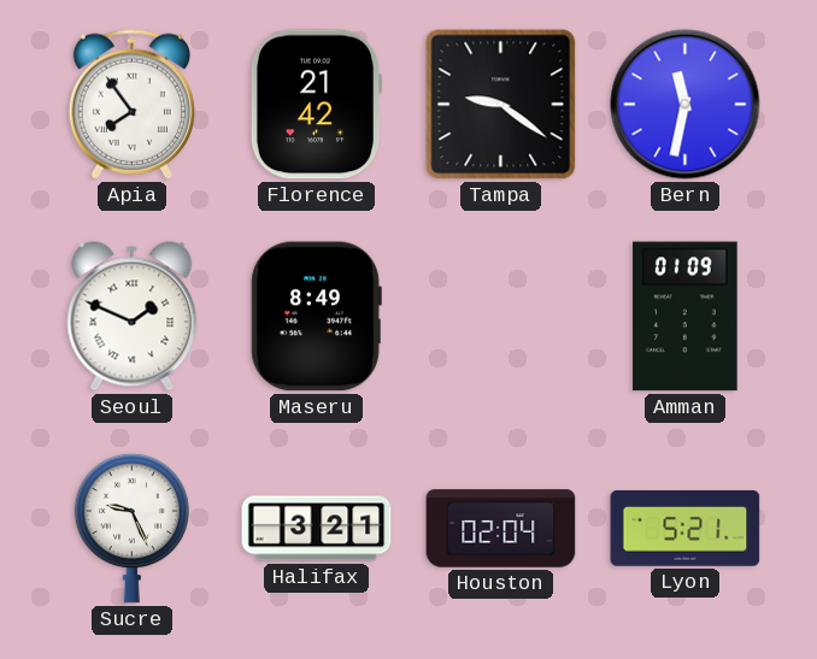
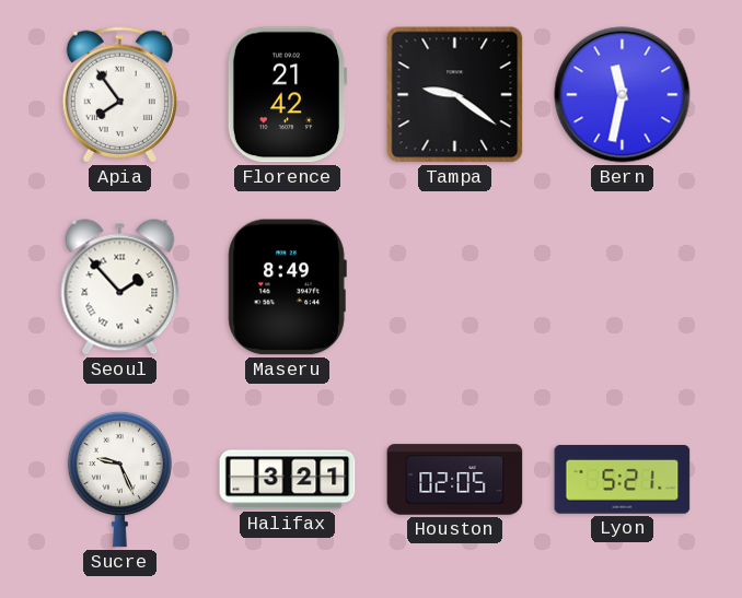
Seoul: 1:49 -> 1:53 (120, 288)
Amman: 01:09 -> none (686, 317)
Houston: 02:04 -> 02:05 (455, 480)
